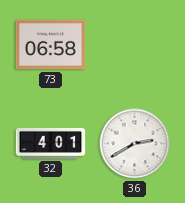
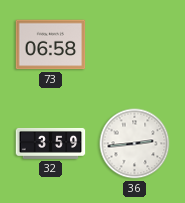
32: 4:01 -> 3:59 (51, 143)
36: 2:40 -> 2:44 (135, 144)
